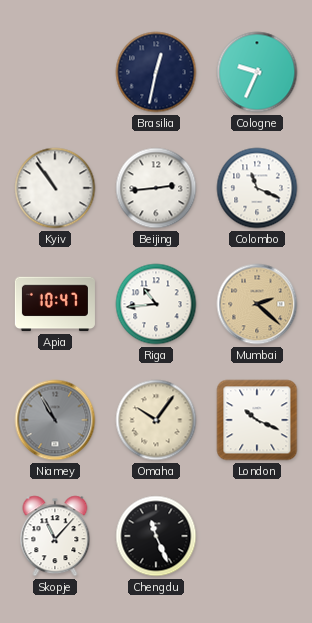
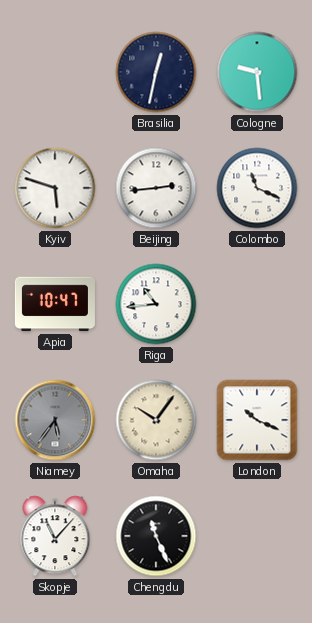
Cologne: 9:34 -> 9:29 (257, 72)
Kyiv: 10:54 -> 5:48 (55, 188)
Mumbai: 2:22 -> none (257, 304)
Niamey: 10:55 -> 5:36 (55, 420)
